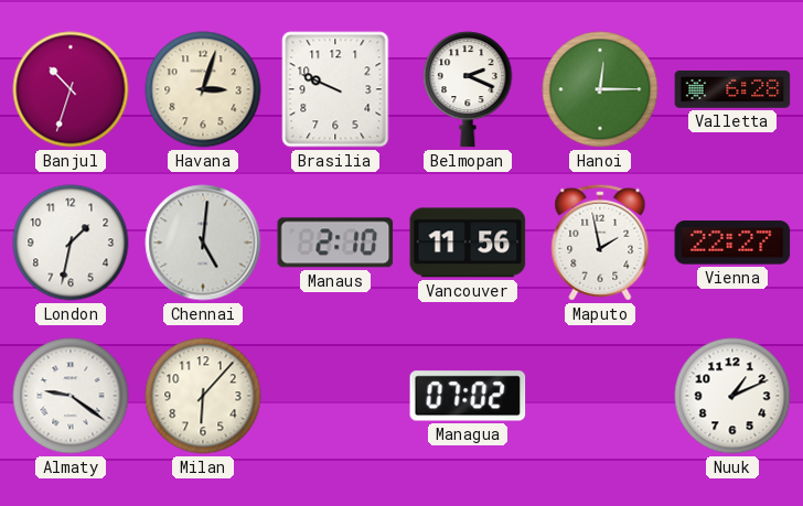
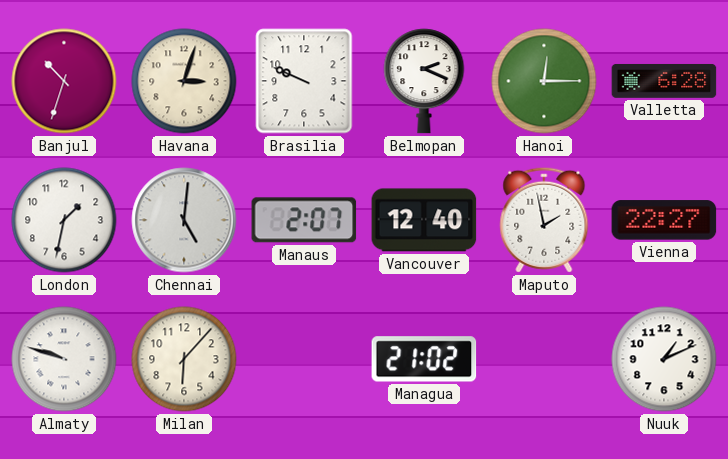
Manaus: 2:10 -> 2:07 (304, 220)
Vancouver: 11:56 -> 12:40 (424, 220)
Almaty: 9:21 -> 9:48 (64, 359)
Managua: 07:02 -> 21:02 (424, 359)
